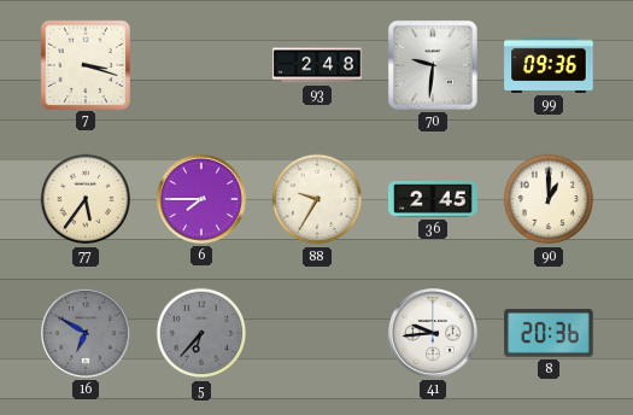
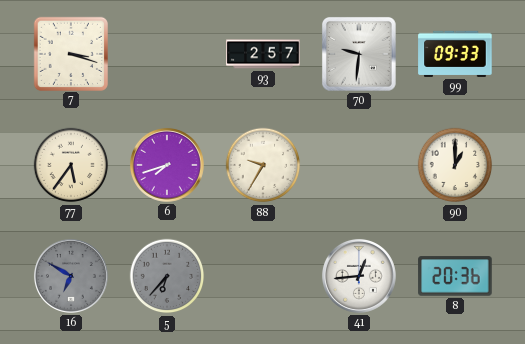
93: 2:48 -> 2:57 (263, 54)
99: 09:36 -> 09:33 (455, 54)
6: 7:45 -> 7:42 (167, 165)
36: 2:45 -> none (433, 199)
41: 9:44 -> 12:44 (359, 276)
